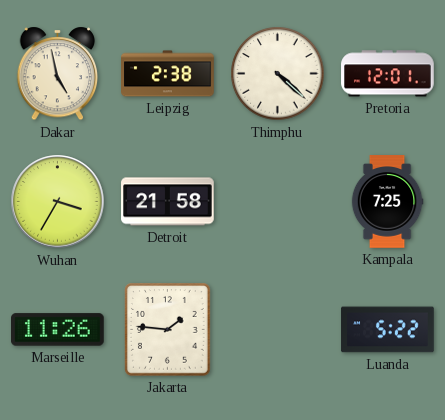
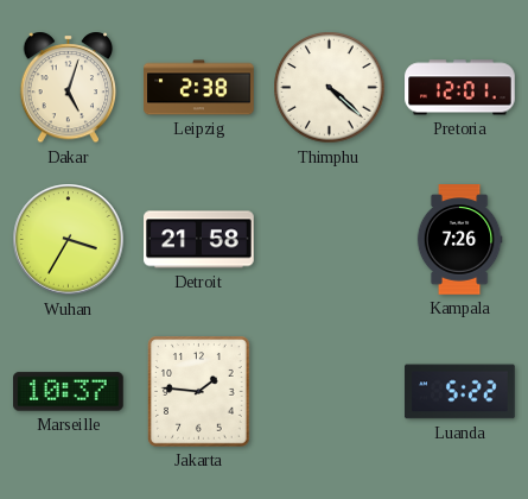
Dakar: 4:58 -> 5:03 (69, 88)
Kampala: 7:25 -> 7:26 (459, 240)
Marseille: 11:26 -> 10:37 (69, 392)
